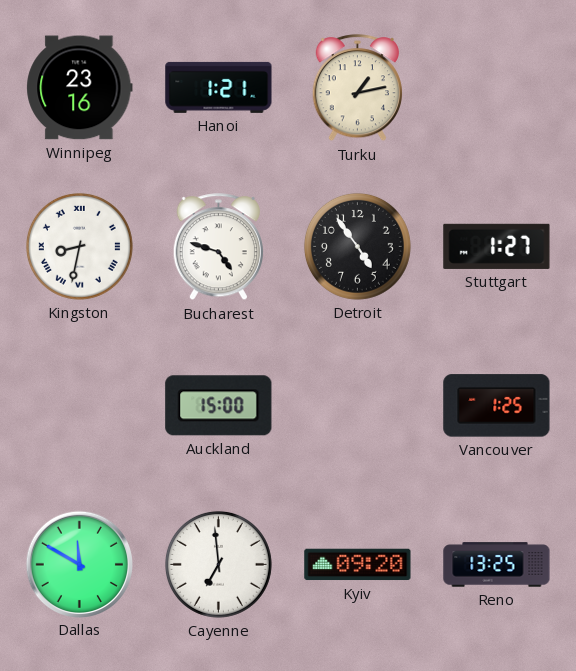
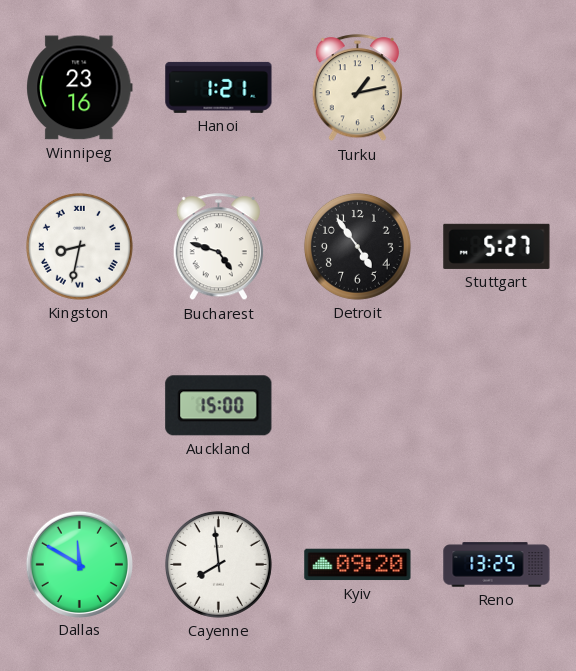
Stuttgart: 1:27 -> 5:27 (497, 246)
Vancouver: 1:25 -> none (497, 406)
Cayenne: 6:59 -> 7:59 (218, 564)
